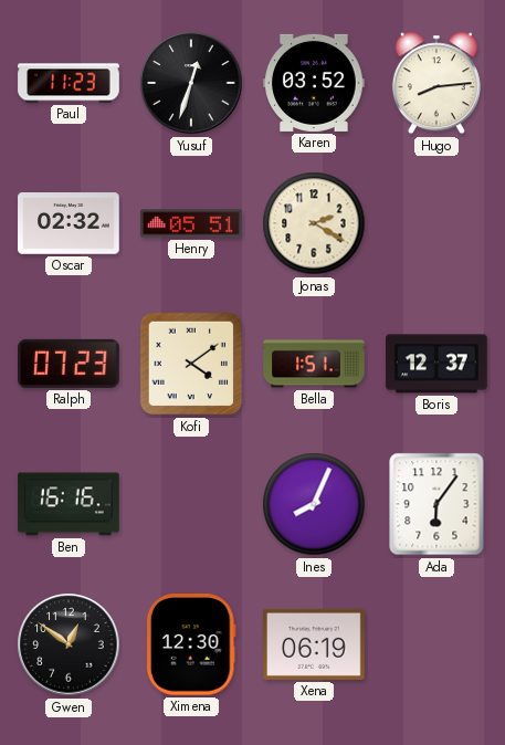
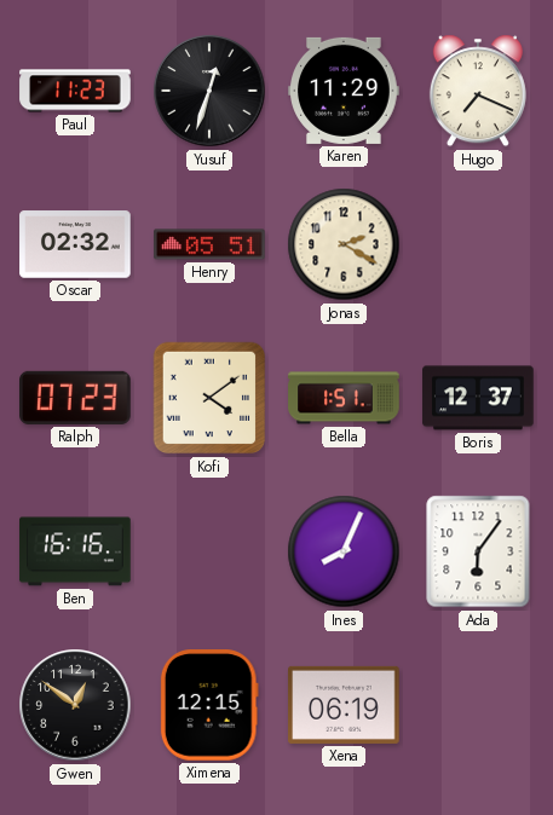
Karen: 03:52 -> 11:29 (344, 91)
Hugo: 8:14 -> 7:19 (478, 91)
Ximena: 12:30 -> 12:15 (209, 706)
